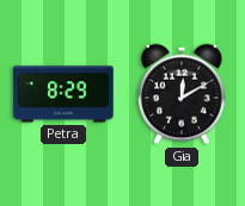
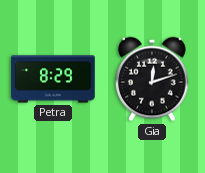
Gia: 12:10 -> 12:12 (152, 79)
